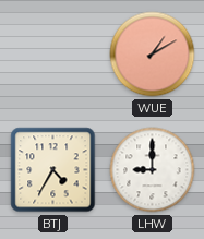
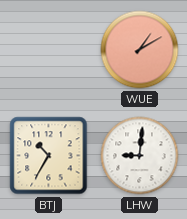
BTJ: 4:35 -> 10:35 (49, 156)
LHW: 9:00 -> 9:01 (140, 156)
